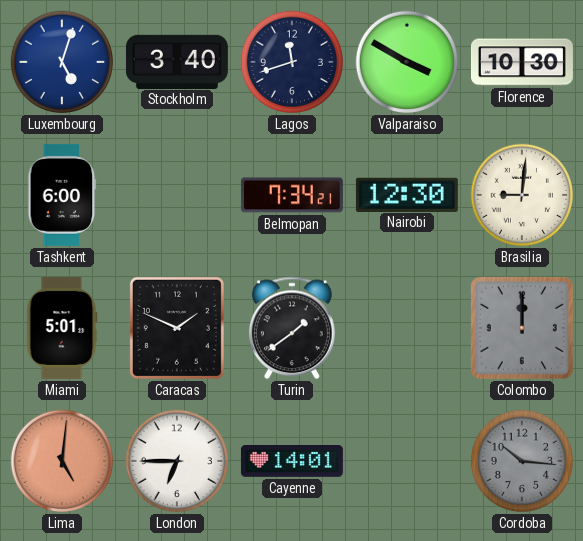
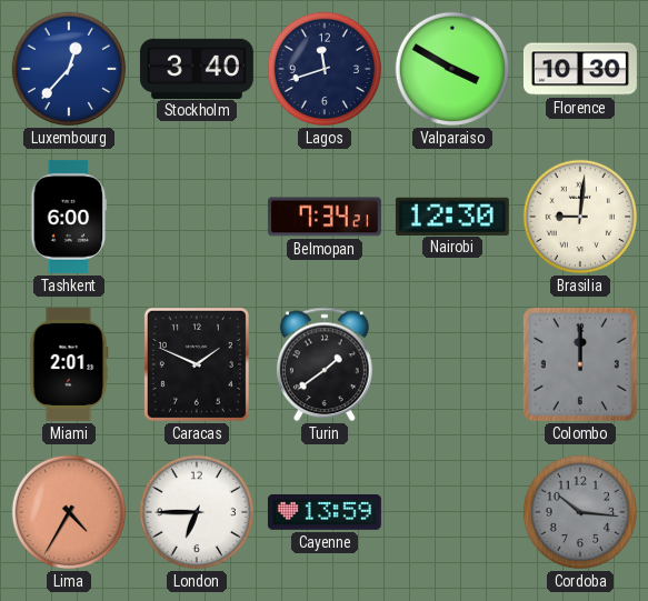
Luxembourg: 5:03 -> 12:37 (69, 69)
Miami: 5:01 -> 2:01 (69, 364)
Lima: 5:01 -> 4:35 (69, 512)
Cayenne: 14:01 -> 13:59 (325, 513)
